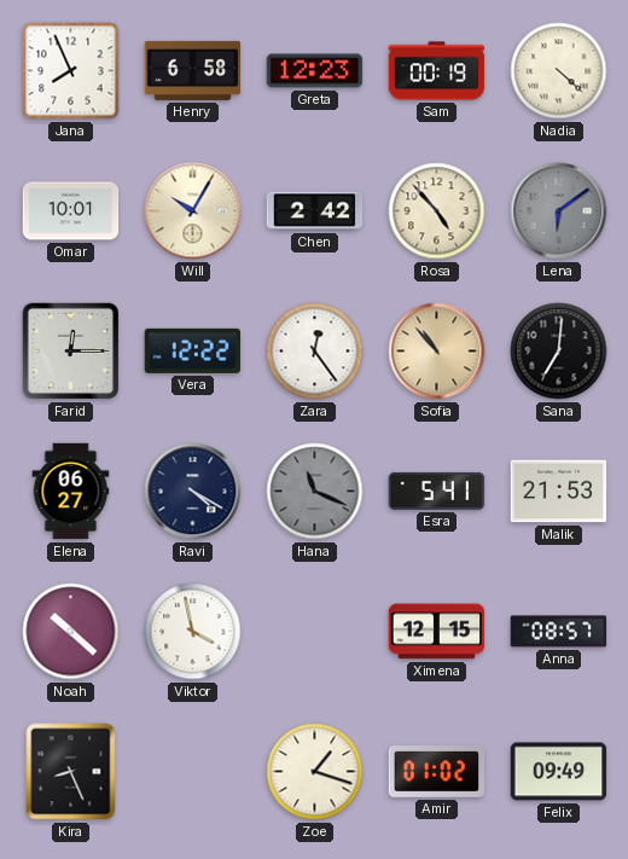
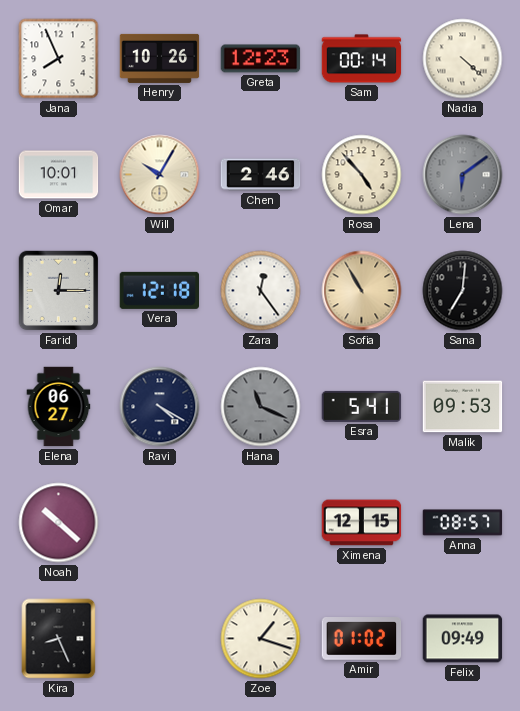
Henry: 6:58 -> 10:26 (160, 58)
Sam: 00:19 -> 00:14 (362, 59)
Chen: 2:42 -> 2:46 (261, 175)
Vera: 12:22 -> 12:18 (159, 290)
Sofia: 10:53 -> 10:55 (362, 291)
Malik: 21:53 -> 09:53 (463, 407)
Viktor: 3:58 -> none (193, 632)
